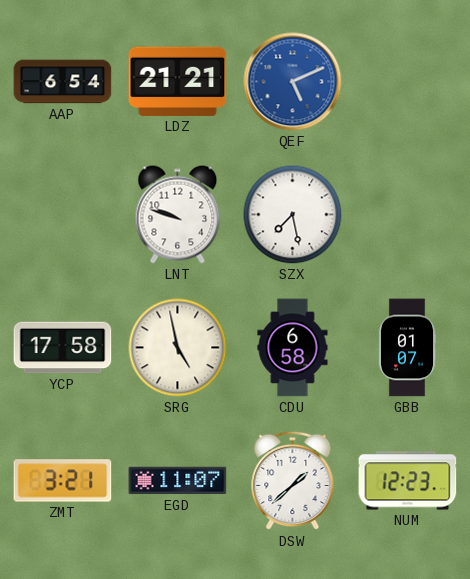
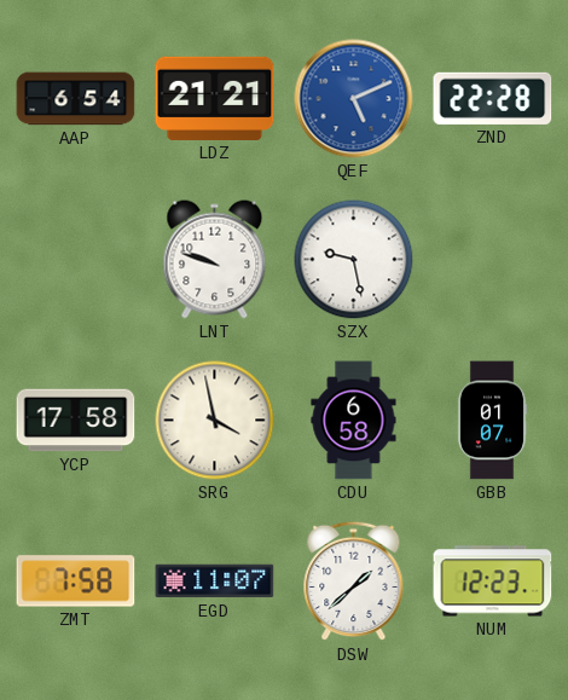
ZND: none -> 22:28 (493, 98)
SZX: 7:28 -> 9:28 (354, 260)
SRG: 4:58 -> 3:58 (215, 421)
ZMT: 3:21 -> 7:58 (76, 582)
